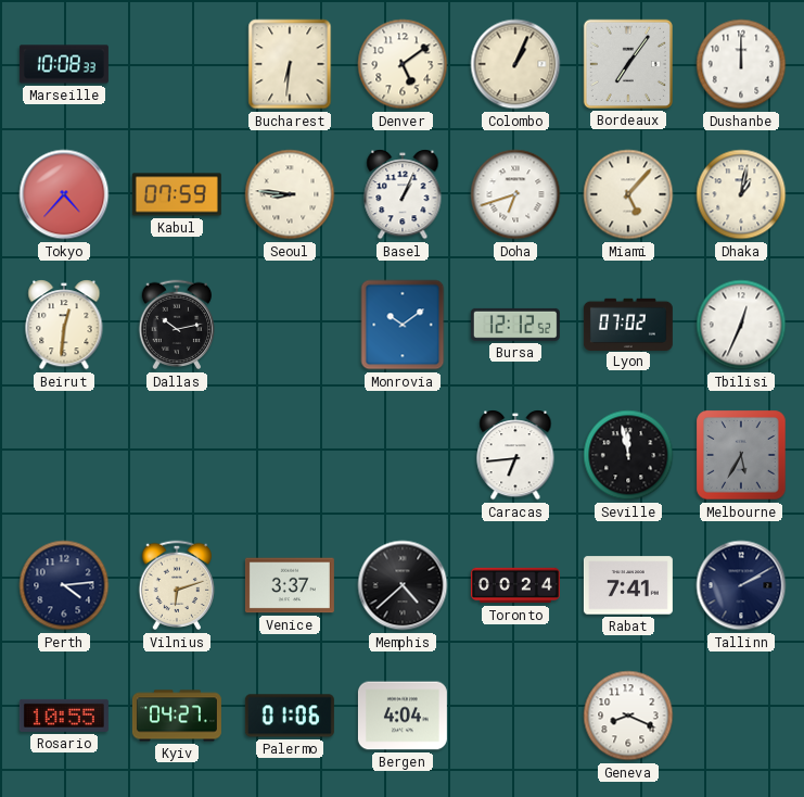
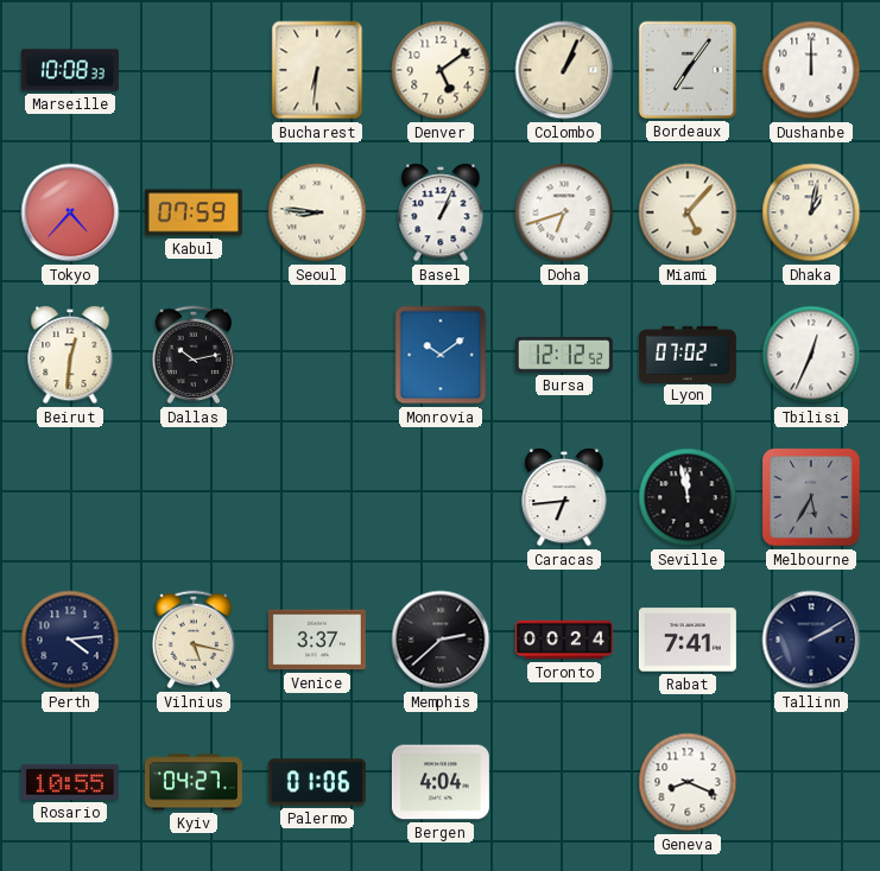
Vilnius: 6:12 -> 5:17 (194, 640)
Memphis: 4:38 -> 2:38 (441, 640)
